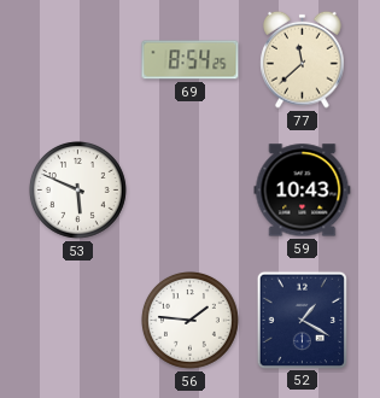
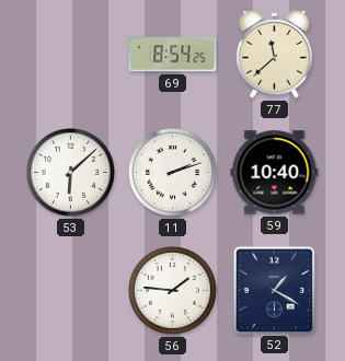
53: 5:49 -> 6:08 (71, 173)
11: none -> 2:12 (173, 173)
59: 10:43 -> 10:40 (275, 173)
